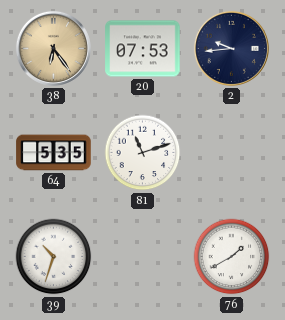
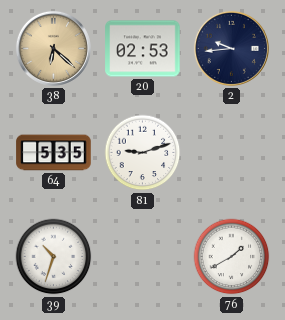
38: 6:24 -> 6:22 (53, 48)
20: 07:53 -> 02:53 (143, 49)
81: 11:12 -> 9:12 (143, 153)
